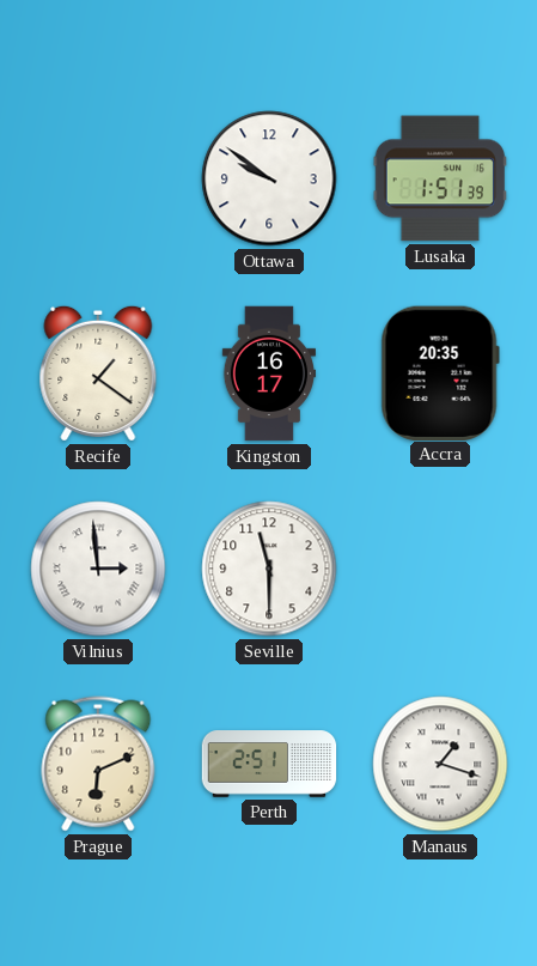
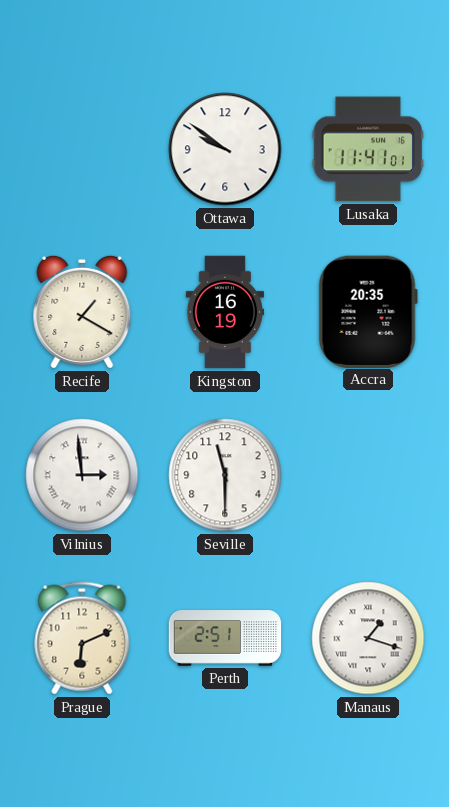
Lusaka: 1:51 -> 11:41 (368, 149)
Recife: 1:21 -> 1:20 (82, 312)
Kingston: 16:17 -> 16:19 (224, 312)
